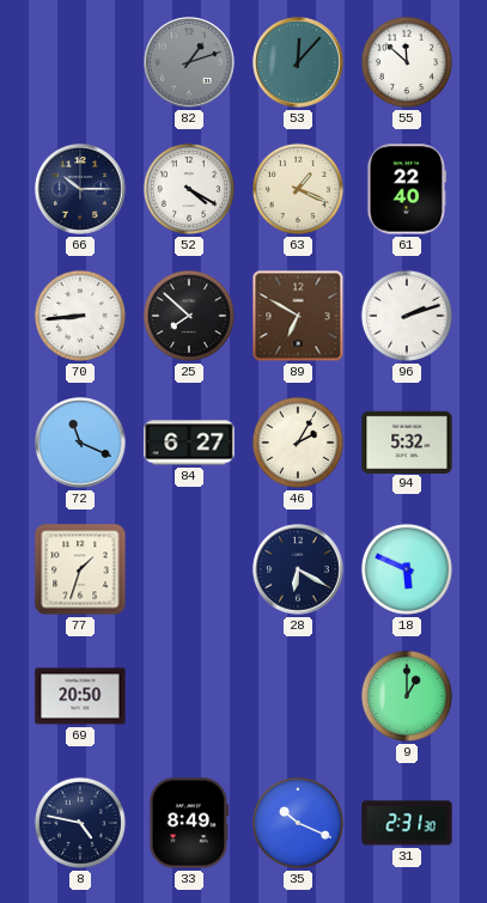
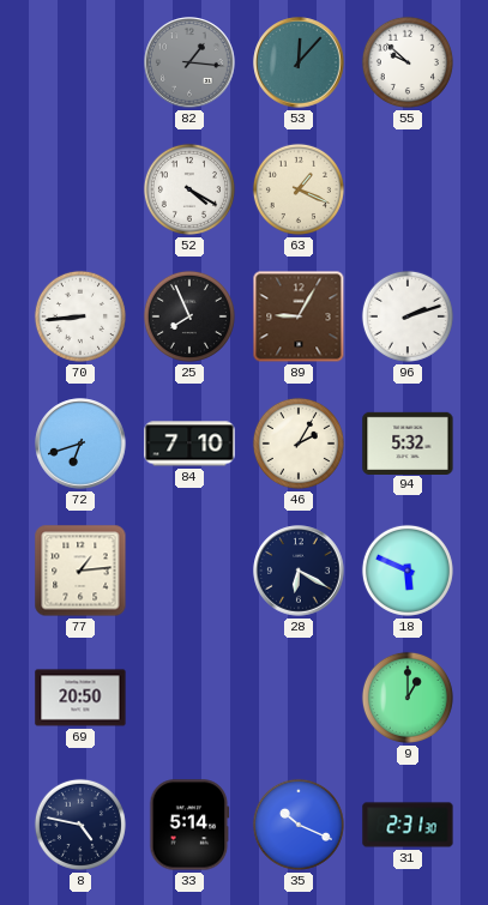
82: 1:12 -> 1:16 (189, 62)
55: 11:52 -> 9:52 (408, 62)
66: 10:15 -> none (80, 189)
61: 22:40 -> none (407, 189)
25: 7:52 -> 7:56 (189, 316)
89: 6:50 -> 9:05 (299, 316)
72: 11:19 -> 6:42 (80, 444)
84: 6:27 -> 7:10 (189, 444)
77: 1:33 -> 1:14 (80, 571)
33: 8:49 -> 5:14 (189, 825)
